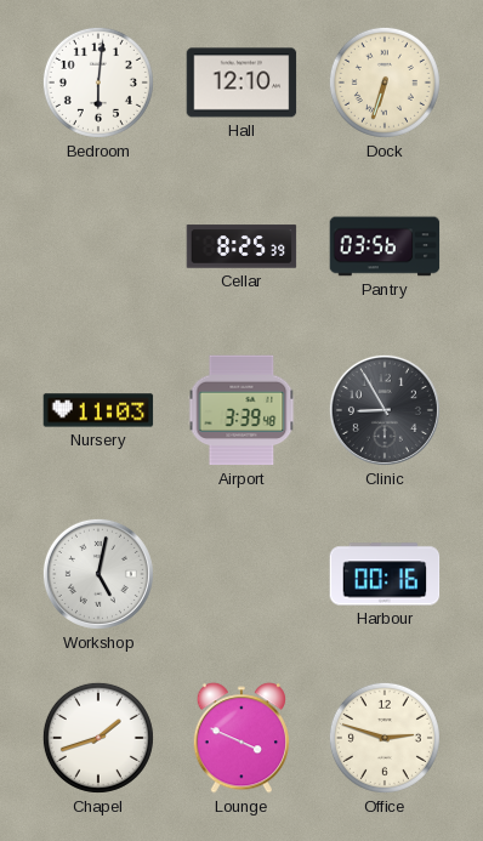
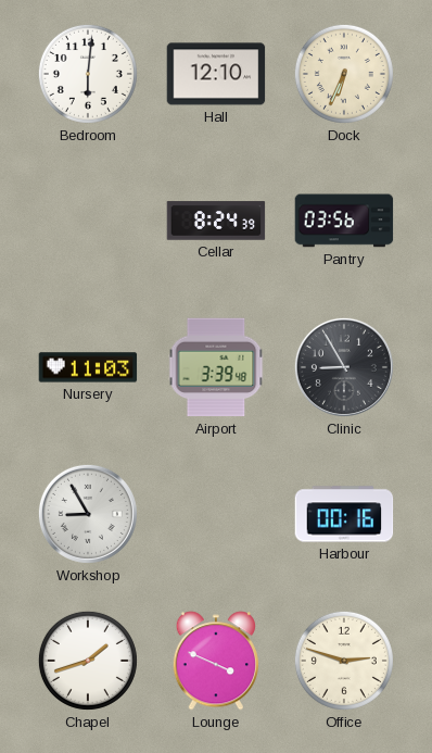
Dock: 6:33 -> 6:34 (344, 74)
Cellar: 8:25 -> 8:24 (216, 221)
Workshop: 5:02 -> 8:55 (88, 514)
